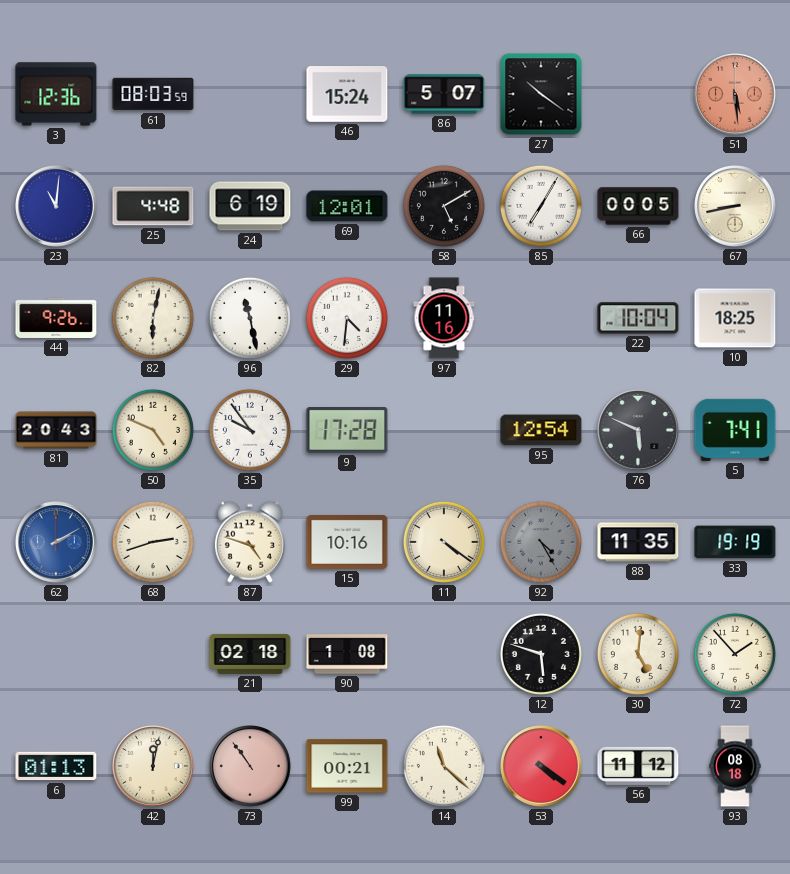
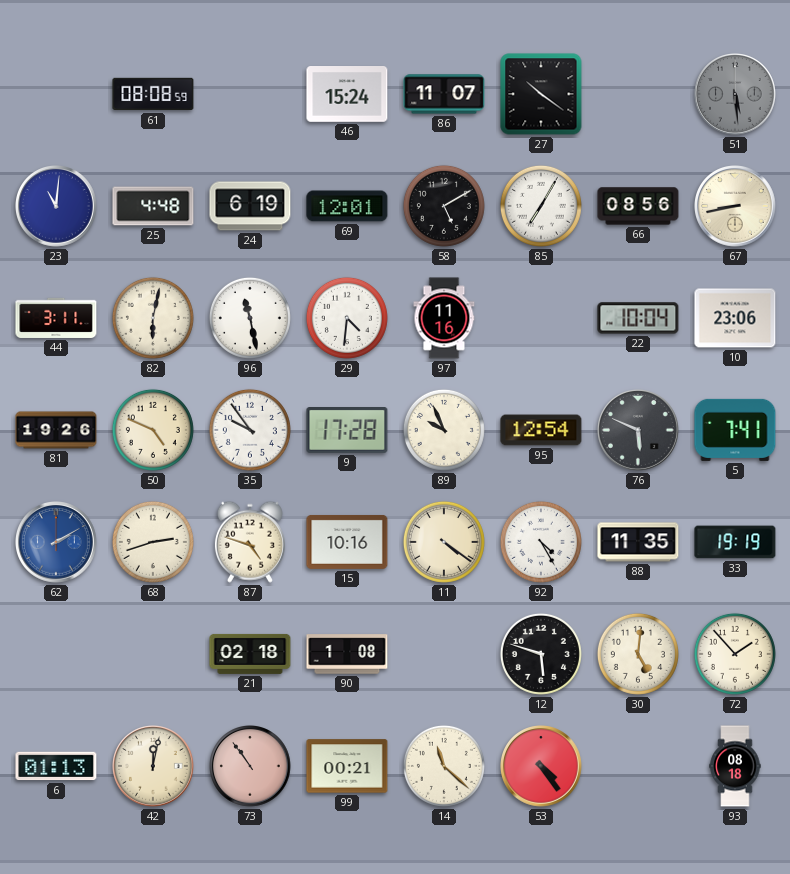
3: 12:36 -> none (56, 94)
61: 08:03 -> 08:08 (153, 94)
86: 5:07 -> 11:07 (444, 94)
51 dial: salmon -> grey (736, 95)
66: 00:05 -> 08:56 (638, 206)
44: 9:26 -> 3:11 (56, 318)
10: 18:25 -> 23:06 (735, 318)
81: 20:43 -> 19:26 (56, 430)
89: none -> 9:56 (444, 430)
92 dial: grey -> white (541, 542)
53: 4:21 -> 4:24 (542, 767)
56: 11:12 -> none (638, 766)
